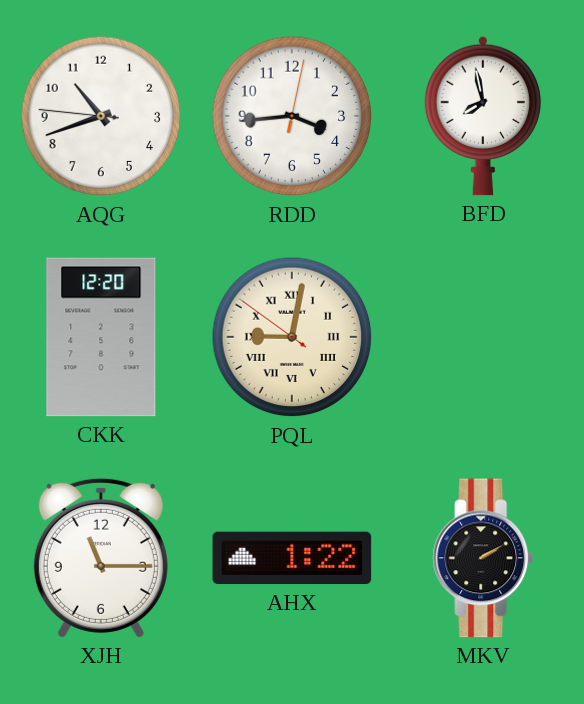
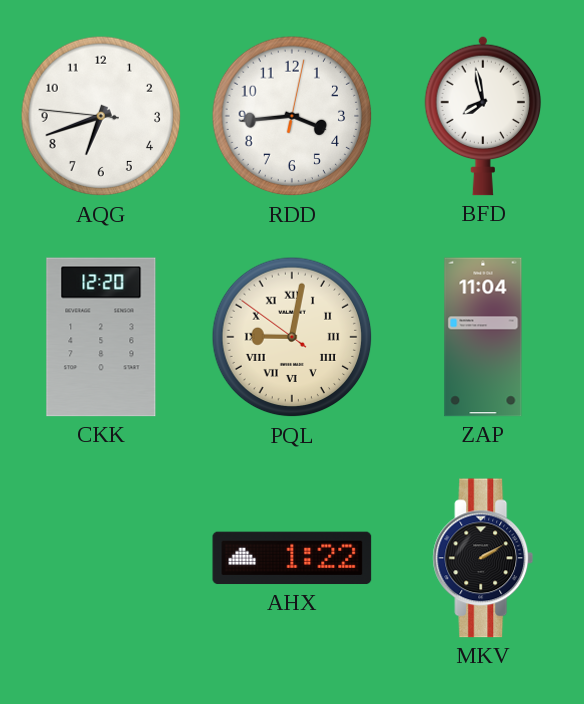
AQG: 10:41 -> 6:41 (101, 116)
ZAP: none -> 11:04 (483, 337)
XJH: 11:15 -> none (101, 558)
